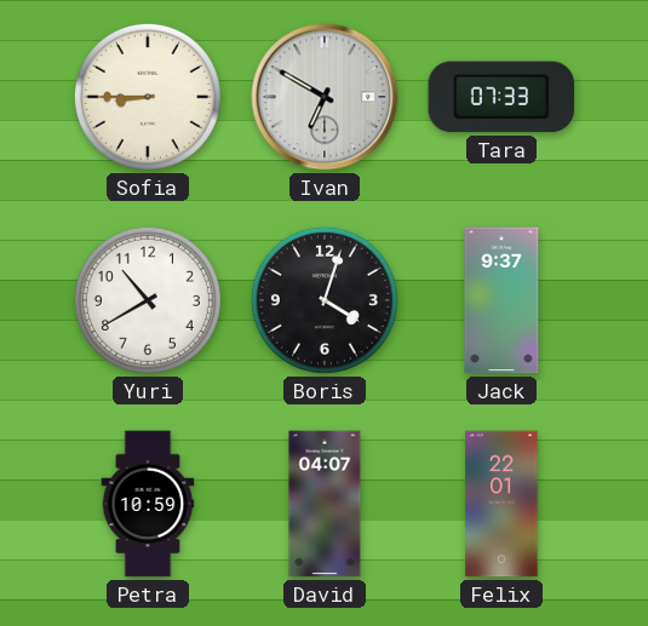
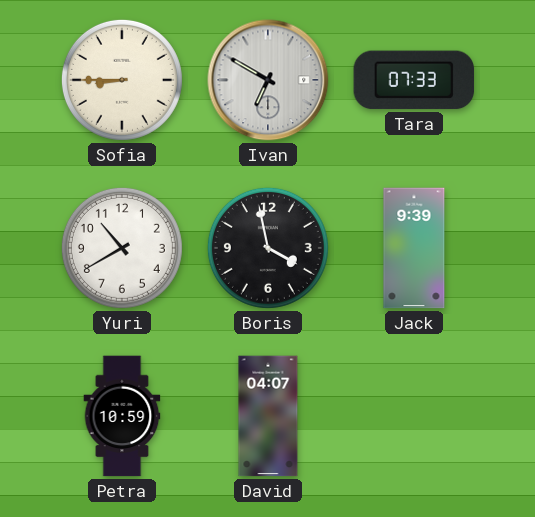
Boris: 4:03 -> 3:58 (268, 248)
Jack: 9:37 -> 9:39 (414, 248)
Felix: 22:01 -> none (501, 504)
